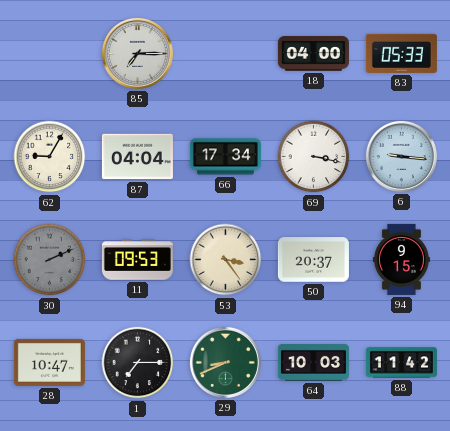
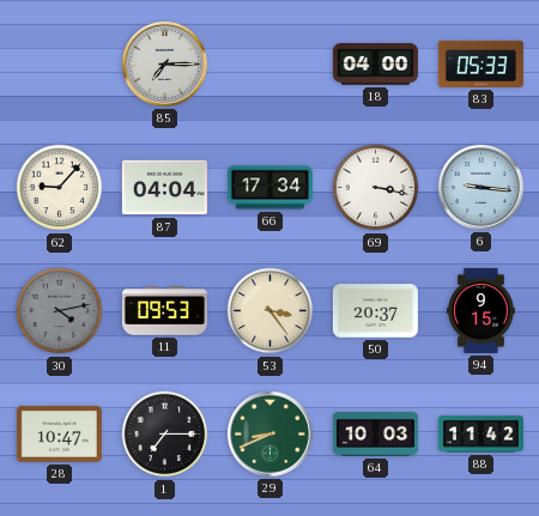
62: 9:05 -> 9:07 (60, 188)
30: 2:11 -> 4:13 (60, 311)
